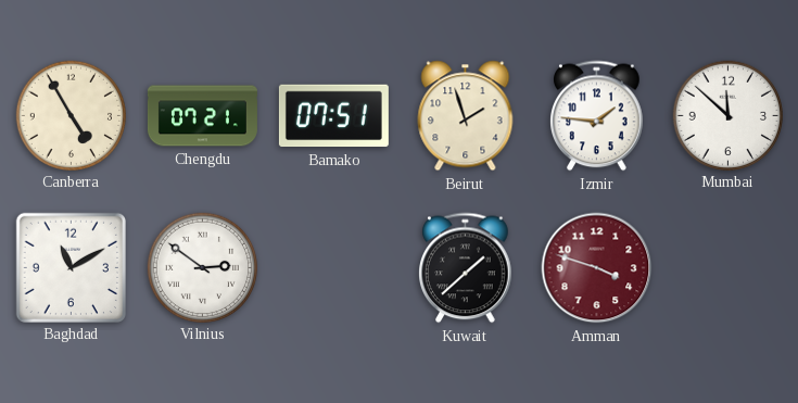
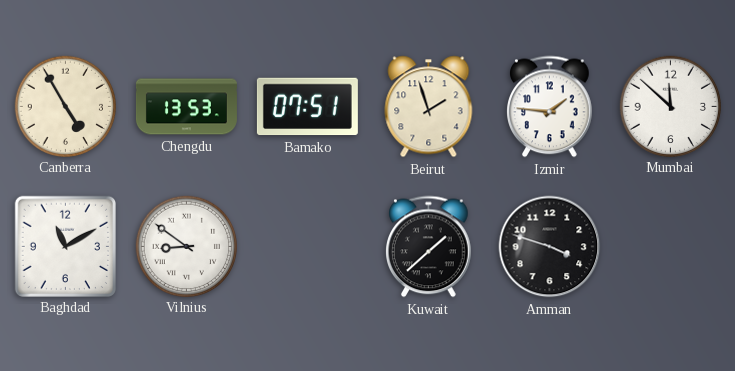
Chengdu: 07:21 -> 13:53 (186, 107)
Vilnius: 2:51 -> 8:51 (186, 246)
Amman dial: burgundy -> black (550, 247)
